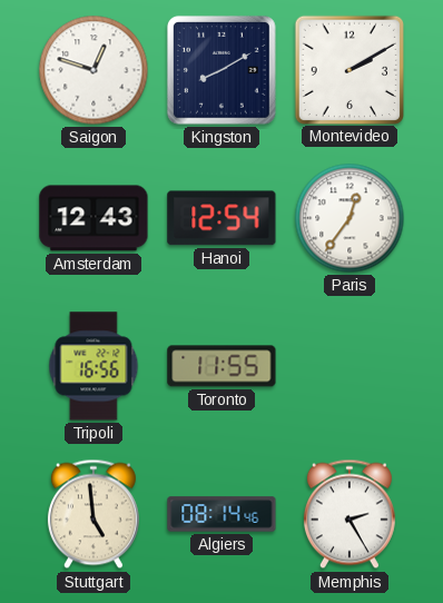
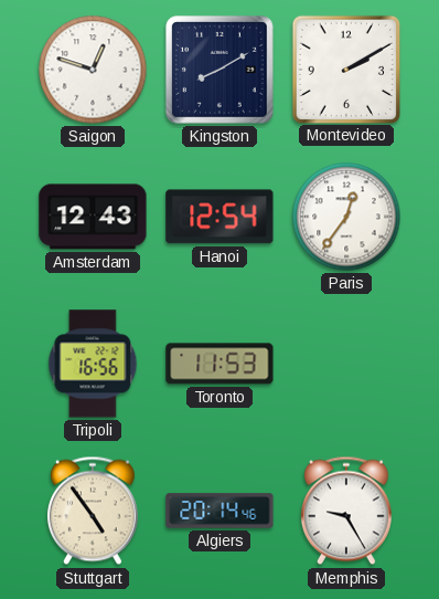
Toronto: 11:55 -> 11:53 (219, 364)
Stuttgart: 4:59 -> 4:54 (93, 511)
Algiers: 08:14 -> 20:14 (219, 511)
Memphis: 2:25 -> 9:25 (346, 511)
